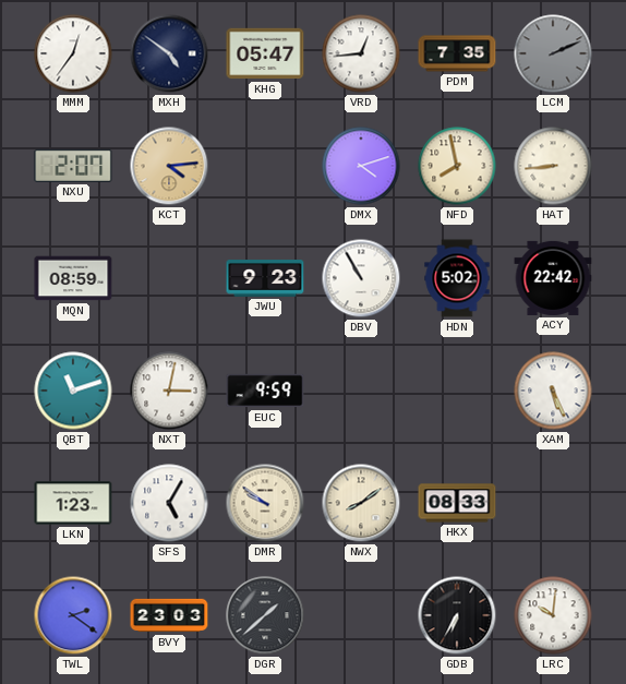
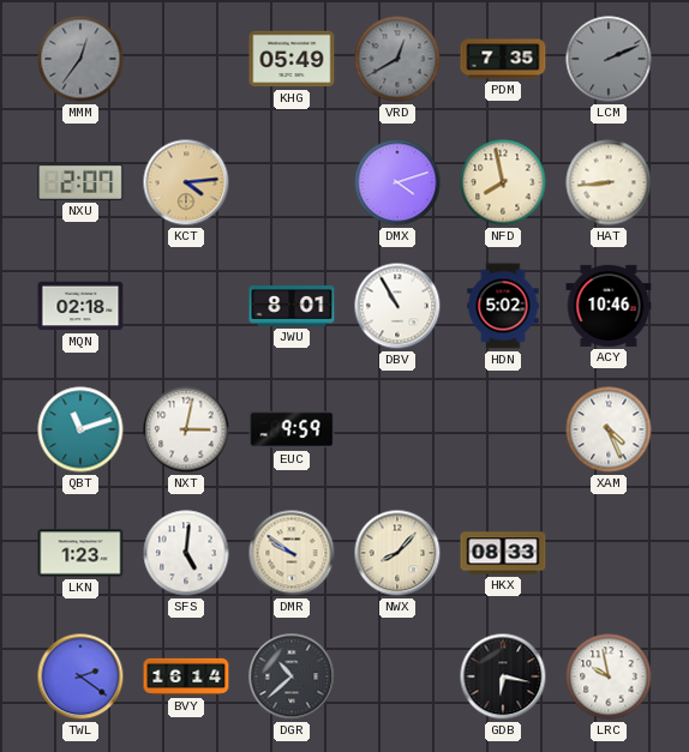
MMM dial: white -> grey (80, 59)
MXH: 4:51 -> none (169, 53)
KHG: 05:47 -> 05:49 (292, 59)
VRD: 12:44 -> 12:40 (397, 59)
VRD dial: white -> grey (397, 59)
MQN: 08:59 -> 02:18 (80, 306)
JWU: 9:23 -> 8:01 (292, 307)
ACY: 22:42 -> 10:46 (609, 306)
XAM: 5:26 -> 4:26 (609, 429)
SFS: 5:05 -> 5:01 (186, 553)
NWX: 8:09 -> 8:07 (397, 553)
BVY: 23:03 -> 16:14 (186, 676)
DGR: 1:38 -> 10:38 (292, 676)
GDB: 6:35 -> 6:17 (503, 676)
LRC: 10:01 -> 9:58 (609, 676)
